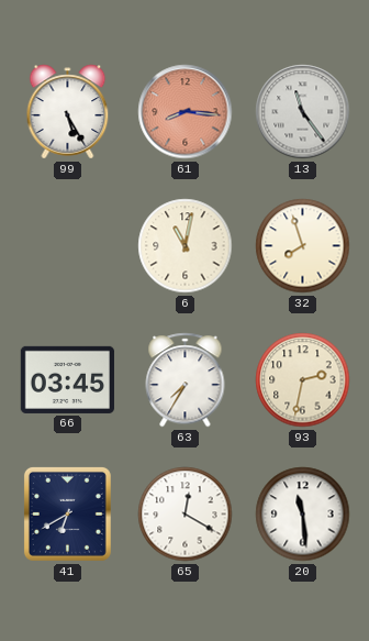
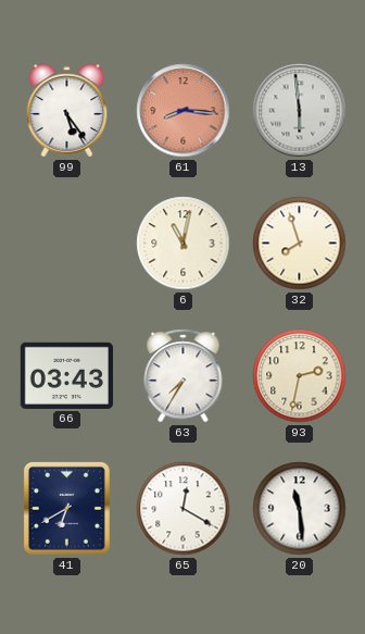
99: 5:25 -> 5:24 (67, 111)
13: 11:24 -> 5:59 (300, 111)
66: 03:45 -> 03:43 (66, 375)
